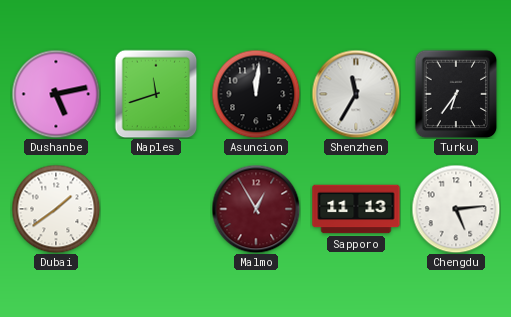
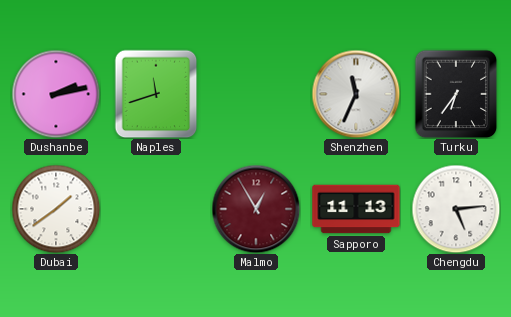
Dushanbe: 5:13 -> 2:13 (56, 94)
Asuncion: 12:01 -> none (256, 94)
Shenzhen: 11:35 -> 11:34 (356, 94)
